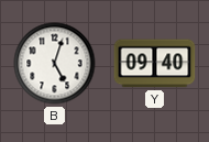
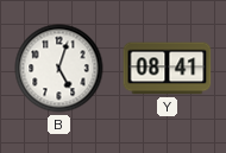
Y: 09:40 -> 08:41 (168, 69)
